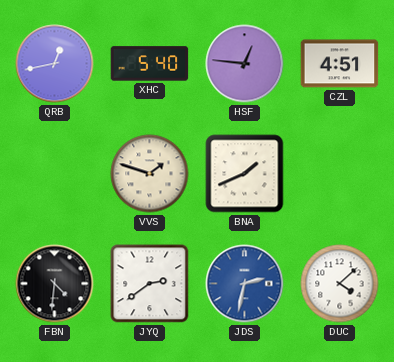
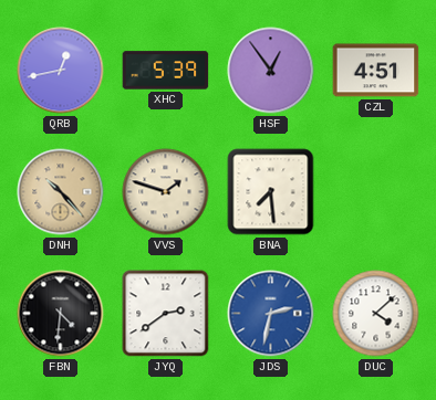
XHC: 5:40 -> 5:39 (166, 71)
HSF: 12:46 -> 12:54 (271, 71)
DNH: none -> 10:23 (61, 192)
BNA: 1:41 -> 7:29 (271, 192)
